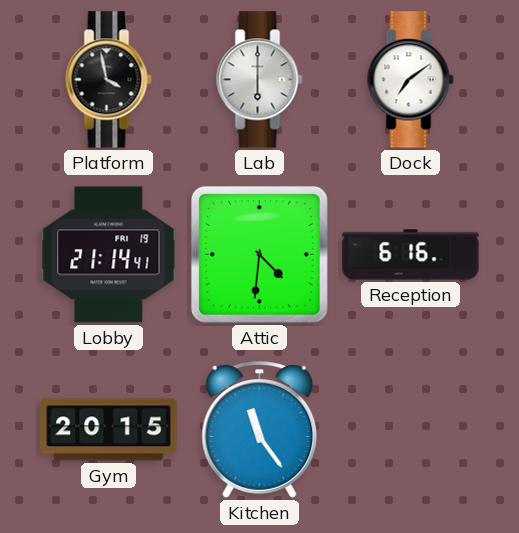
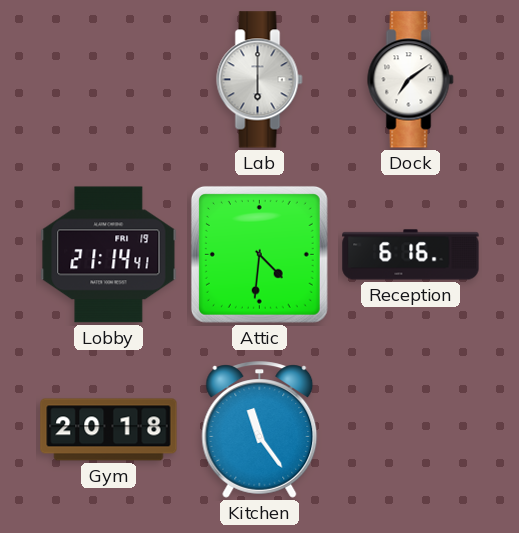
Platform: 3:58 -> none (109, 80)
Gym: 20:15 -> 20:18 (109, 430)
